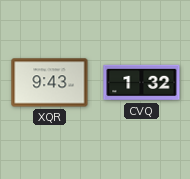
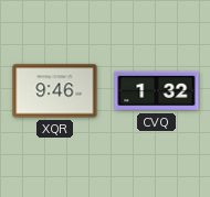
XQR: 9:43 -> 9:46 (55, 91)
